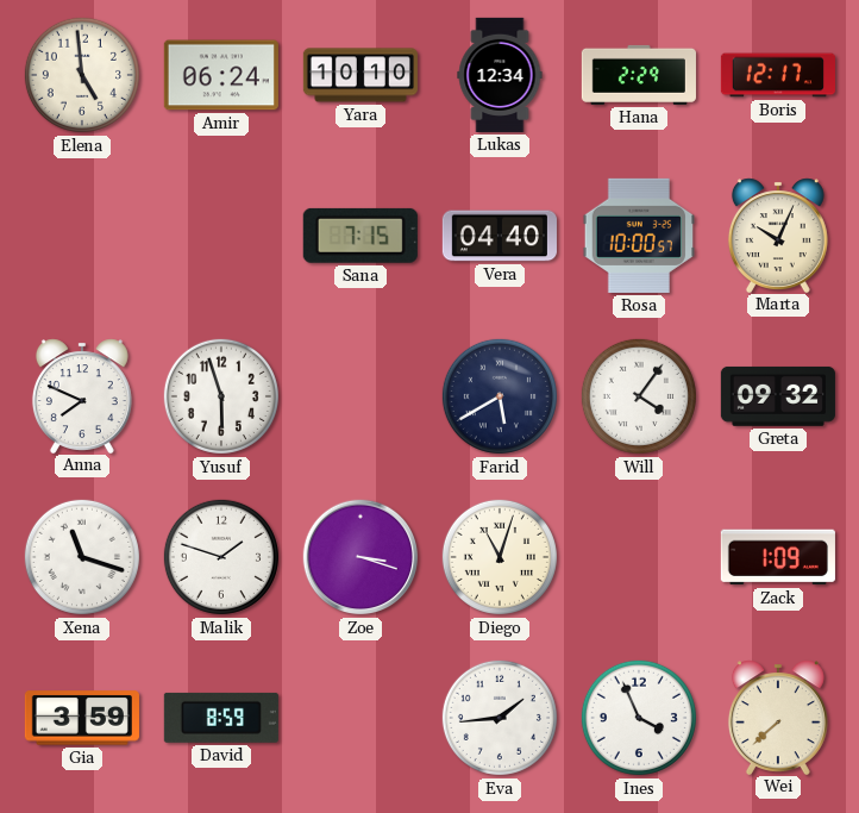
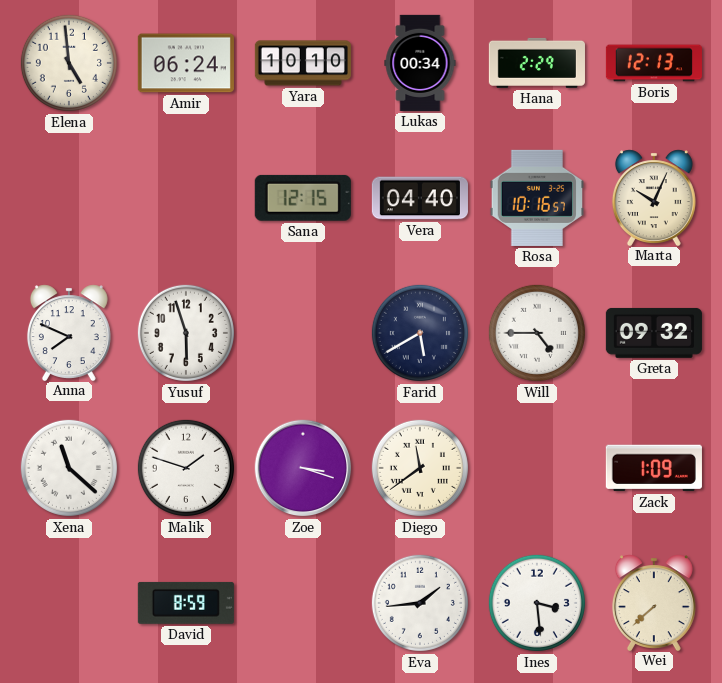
Lukas: 12:34 -> 00:34 (420, 63)
Boris: 12:17 -> 12:13 (654, 63)
Sana: 7:15 -> 12:15 (303, 198)
Rosa: 10:00 -> 10:16 (536, 198)
Will: 4:06 -> 4:45 (537, 333)
Xena: 11:18 -> 11:22 (69, 468)
Diego: 11:03 -> 11:39 (420, 468)
Gia: 3:59 -> none (82, 718)
Ines: 3:56 -> 3:29 (537, 603)
